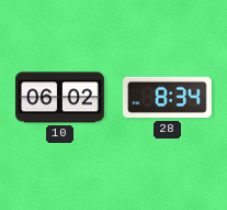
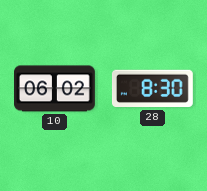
28: 8:34 -> 8:30 (152, 89)
